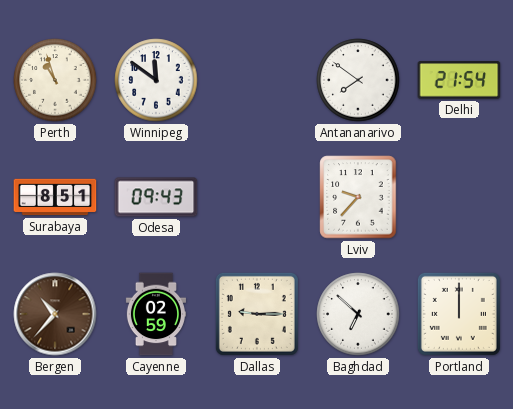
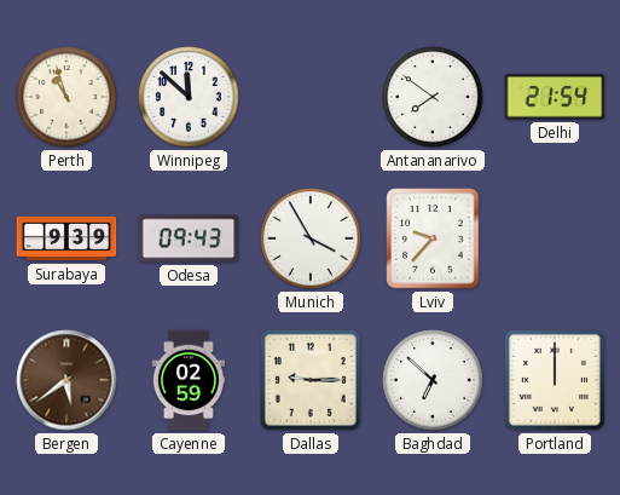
Winnipeg: 11:51 -> 11:52 (189, 97)
Surabaya: 8:51 -> 9:39 (66, 238)
Munich: none -> 3:55 (311, 238)
Bergen: 10:37 -> 5:39 (66, 380)
